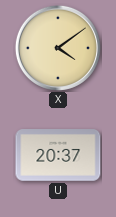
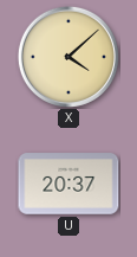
X: 4:09 -> 4:08 (68, 57)
